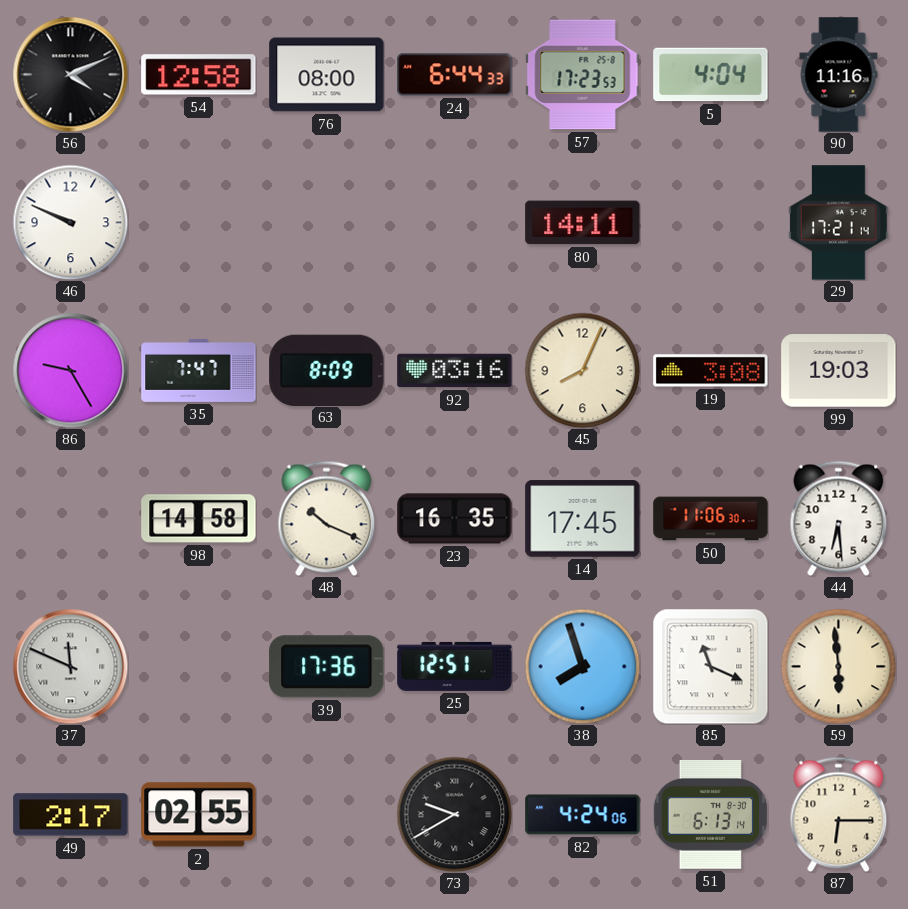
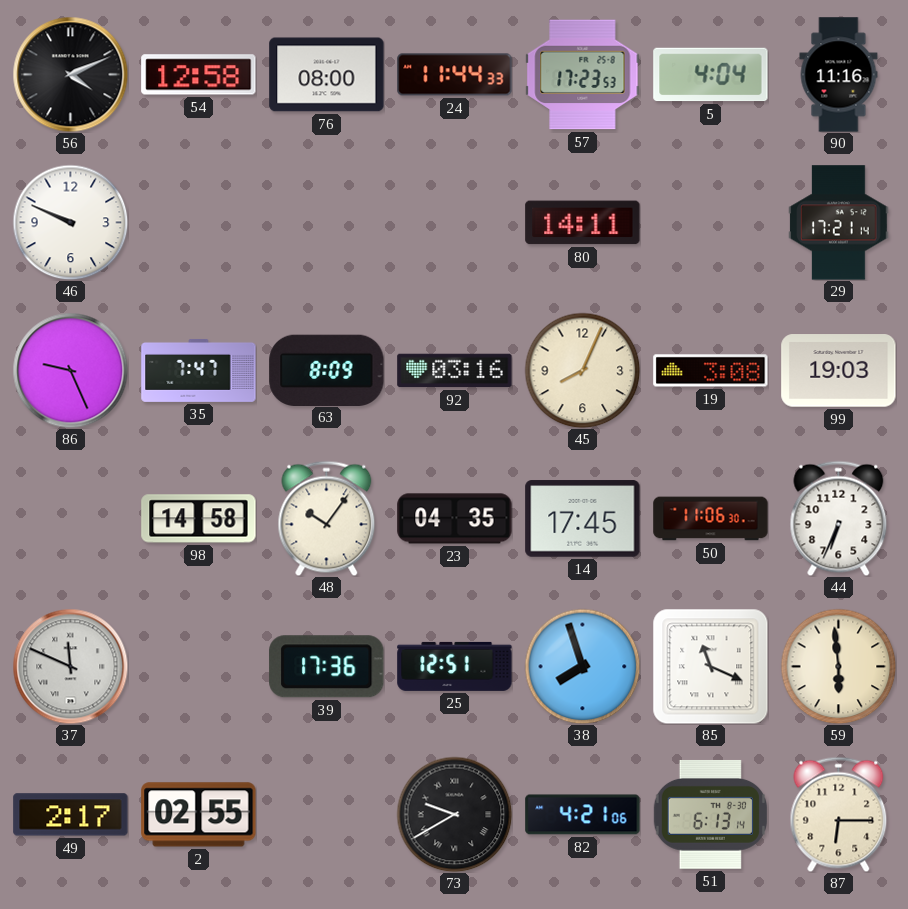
24: 6:44 -> 11:44 (455, 75)
86: 9:25 -> 9:26 (70, 370)
48: 10:19 -> 10:06 (327, 518)
23: 16:35 -> 04:35 (455, 519)
44: 6:29 -> 6:34 (839, 518)
82: 4:24 -> 4:21 (583, 815)
